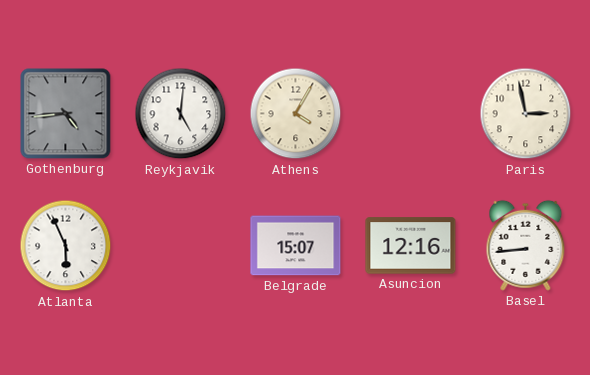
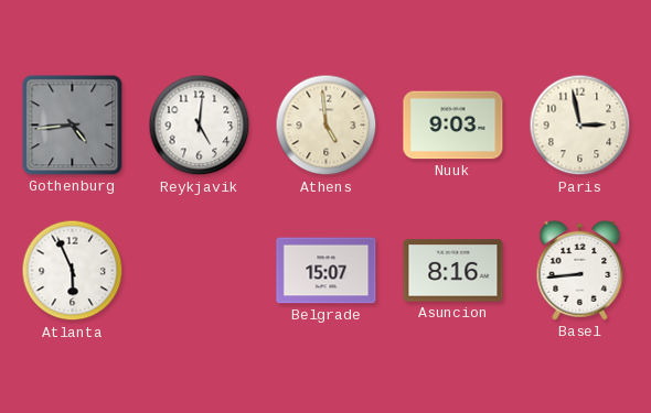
Athens: 4:05 -> 4:59 (327, 126)
Nuuk: none -> 9:03 (453, 126)
Asuncion: 12:16 -> 8:16 (453, 271)
